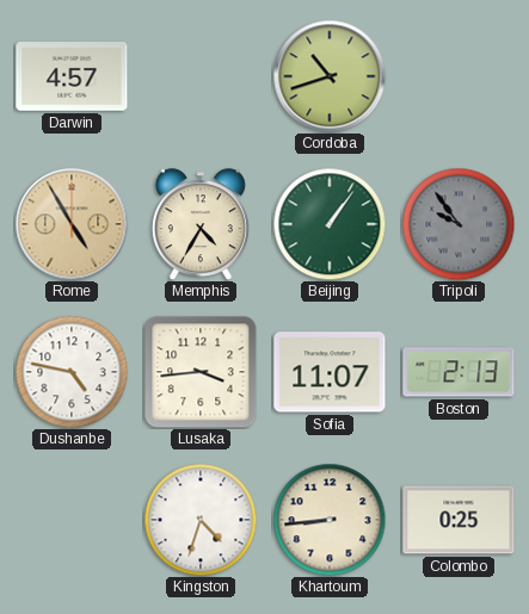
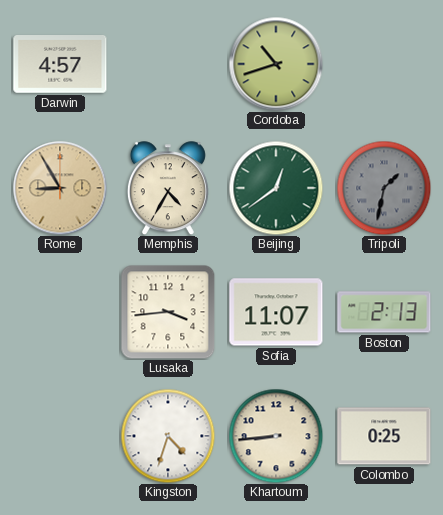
Rome: 4:55 -> 8:55 (60, 188)
Beijing: 1:06 -> 12:39 (276, 188)
Tripoli: 9:54 -> 1:32 (384, 188)
Dushanbe: 4:47 -> none (72, 372)
